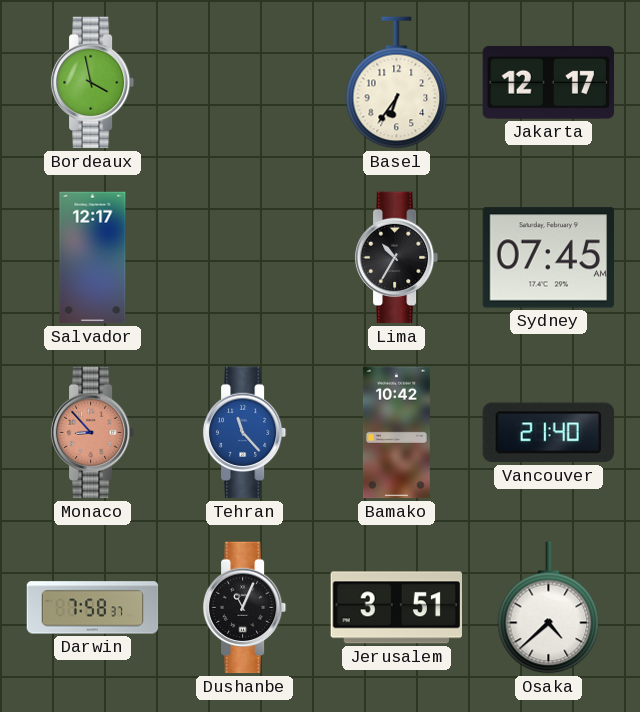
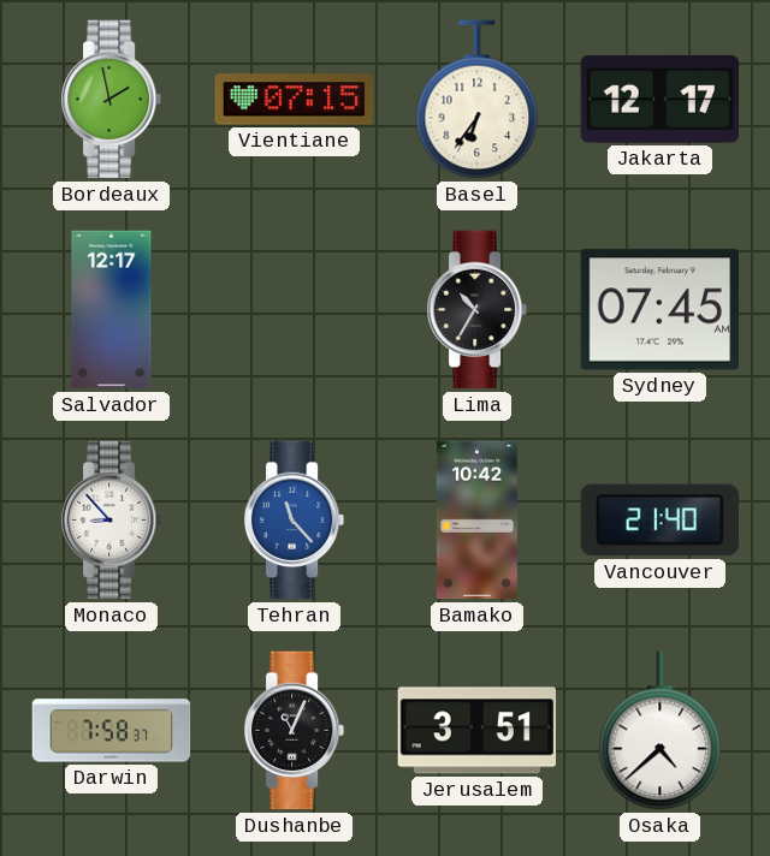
Bordeaux: 3:58 -> 1:58 (112, 100)
Vientiane: none -> 07:15 (295, 100)
Monaco dial: salmon -> white (112, 521)
